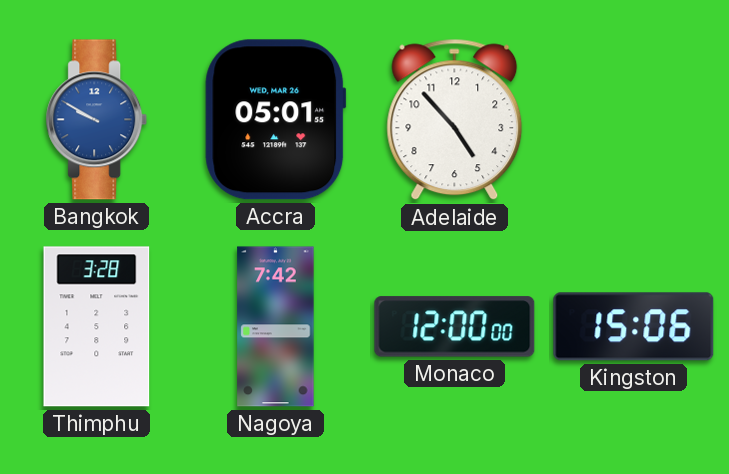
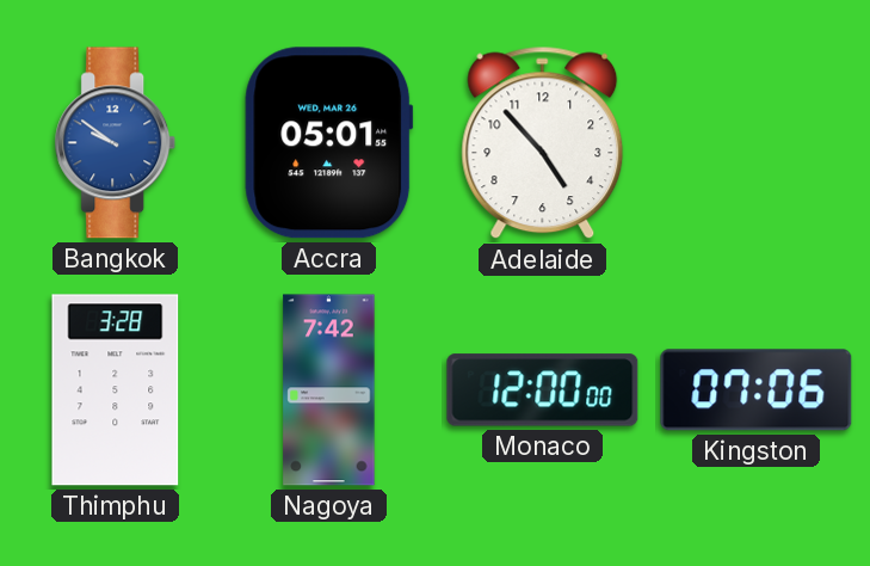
Bangkok: 9:50 -> 9:51 (116, 143)
Kingston: 15:06 -> 07:06 (757, 390)
